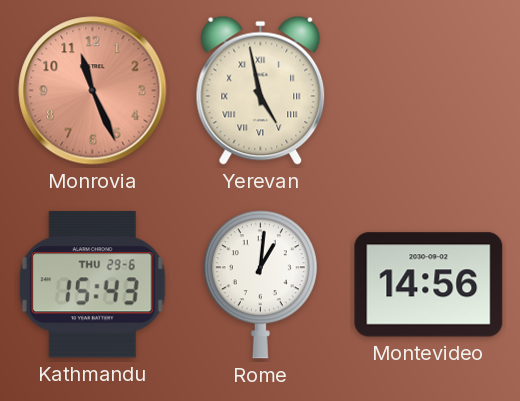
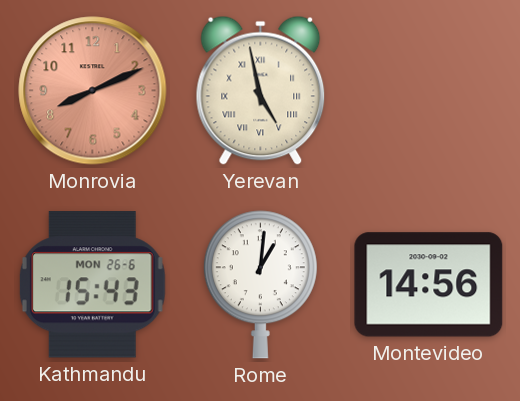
Monrovia: 11:26 -> 8:11 (93, 91)
Kathmandu date: THU 29-6 -> MON 26-6 (92, 285)
